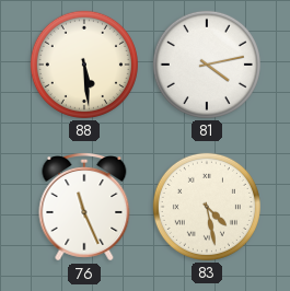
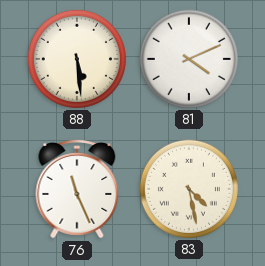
81: 4:13 -> 4:11 (189, 59)
